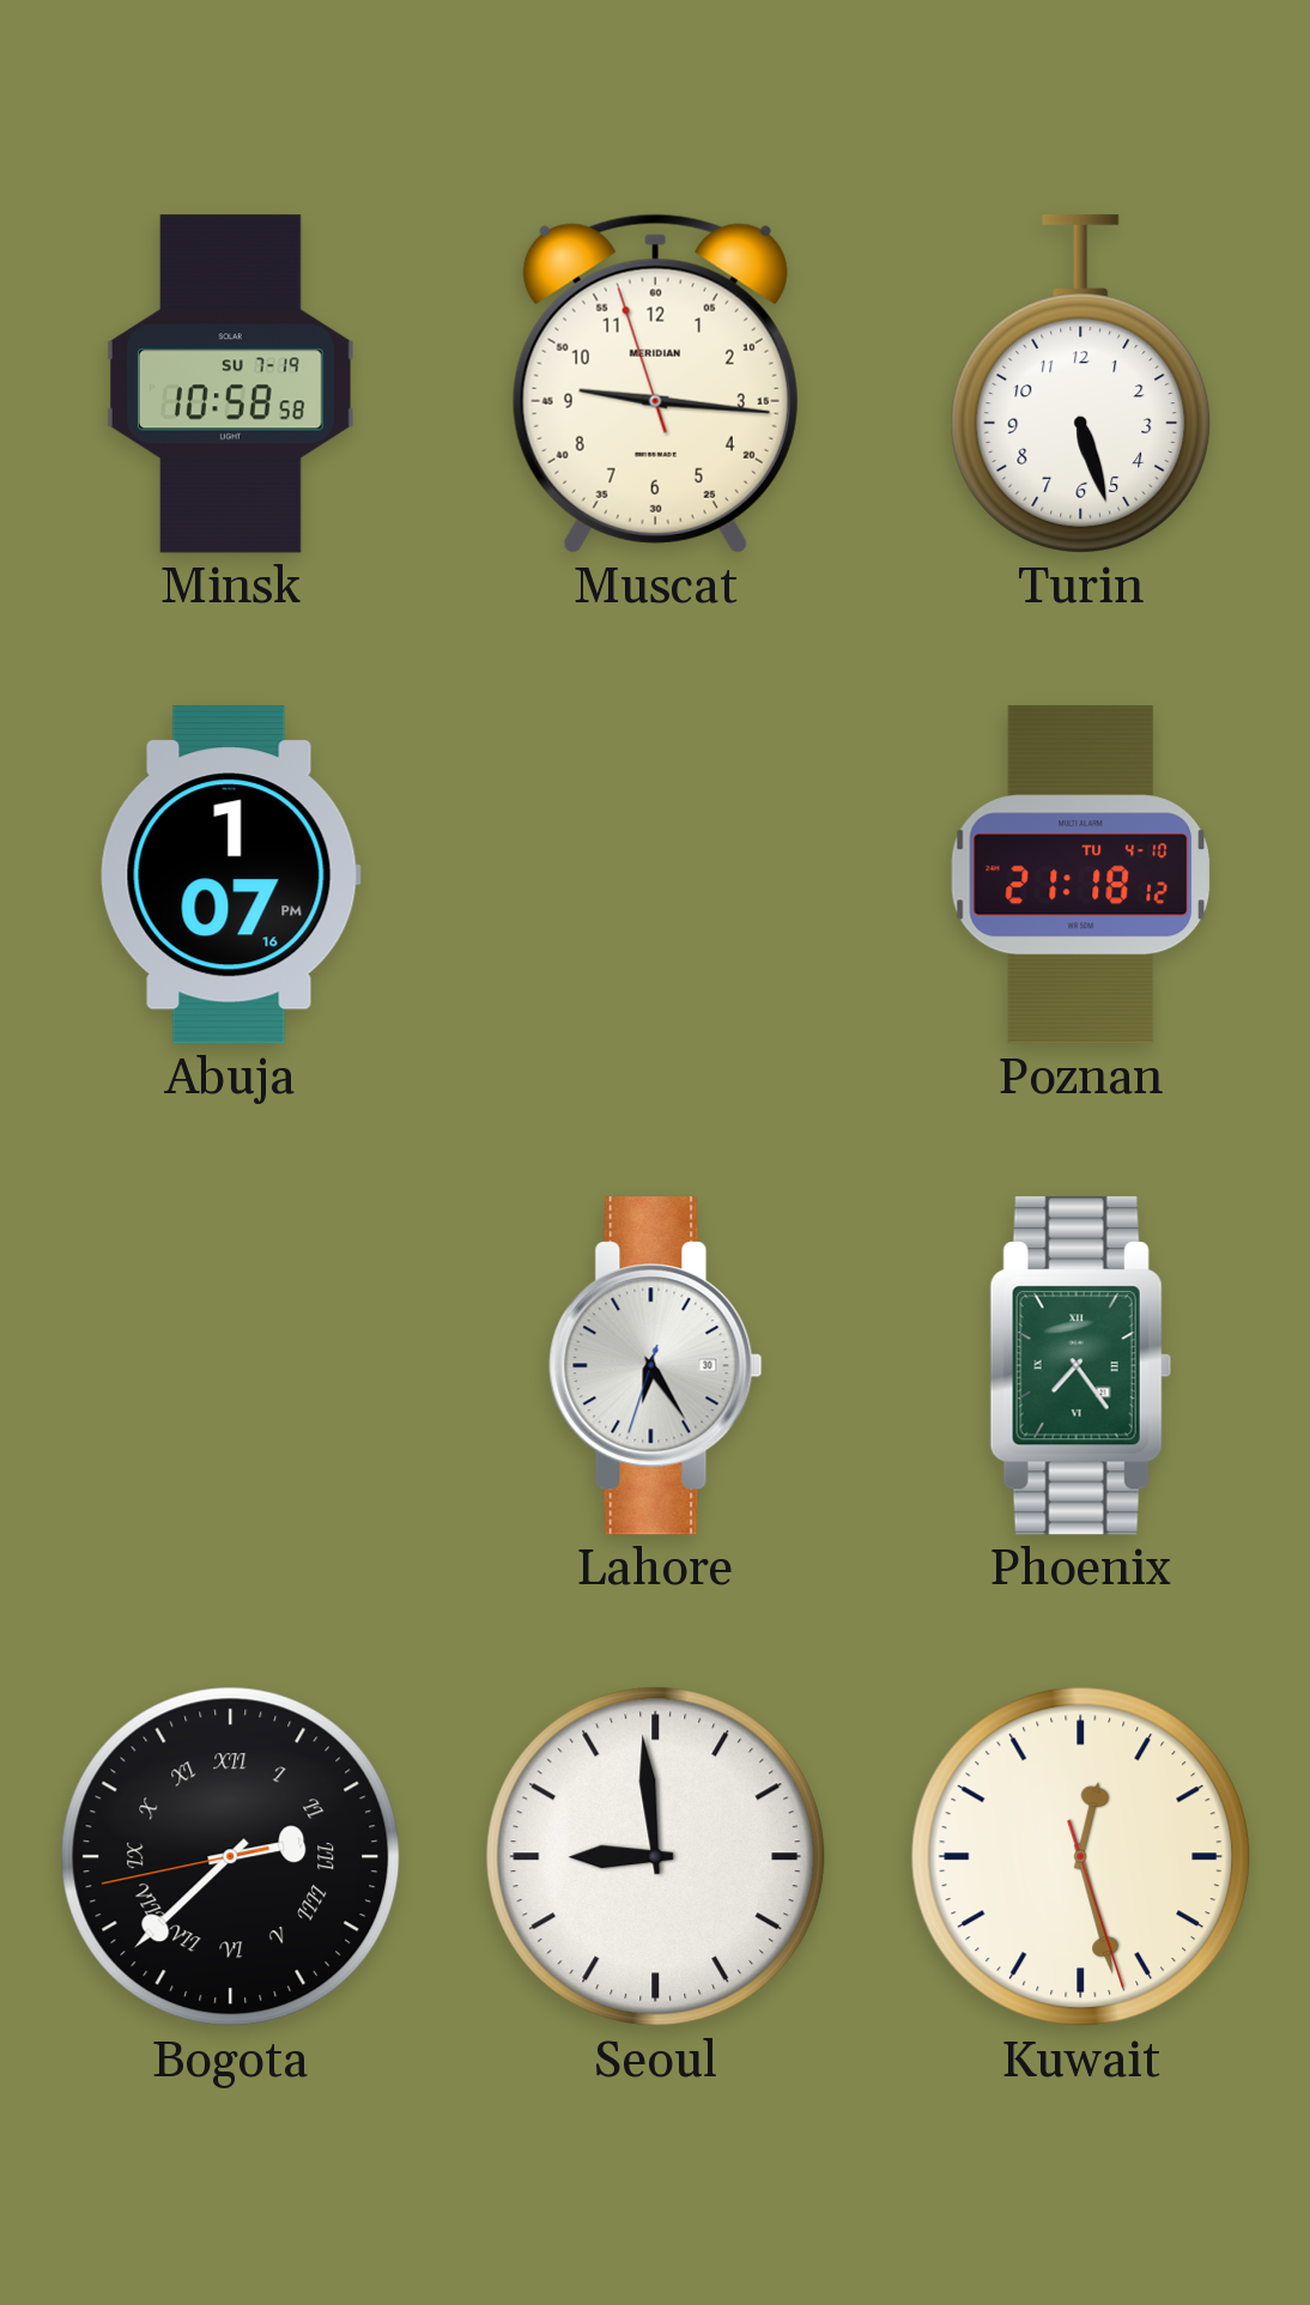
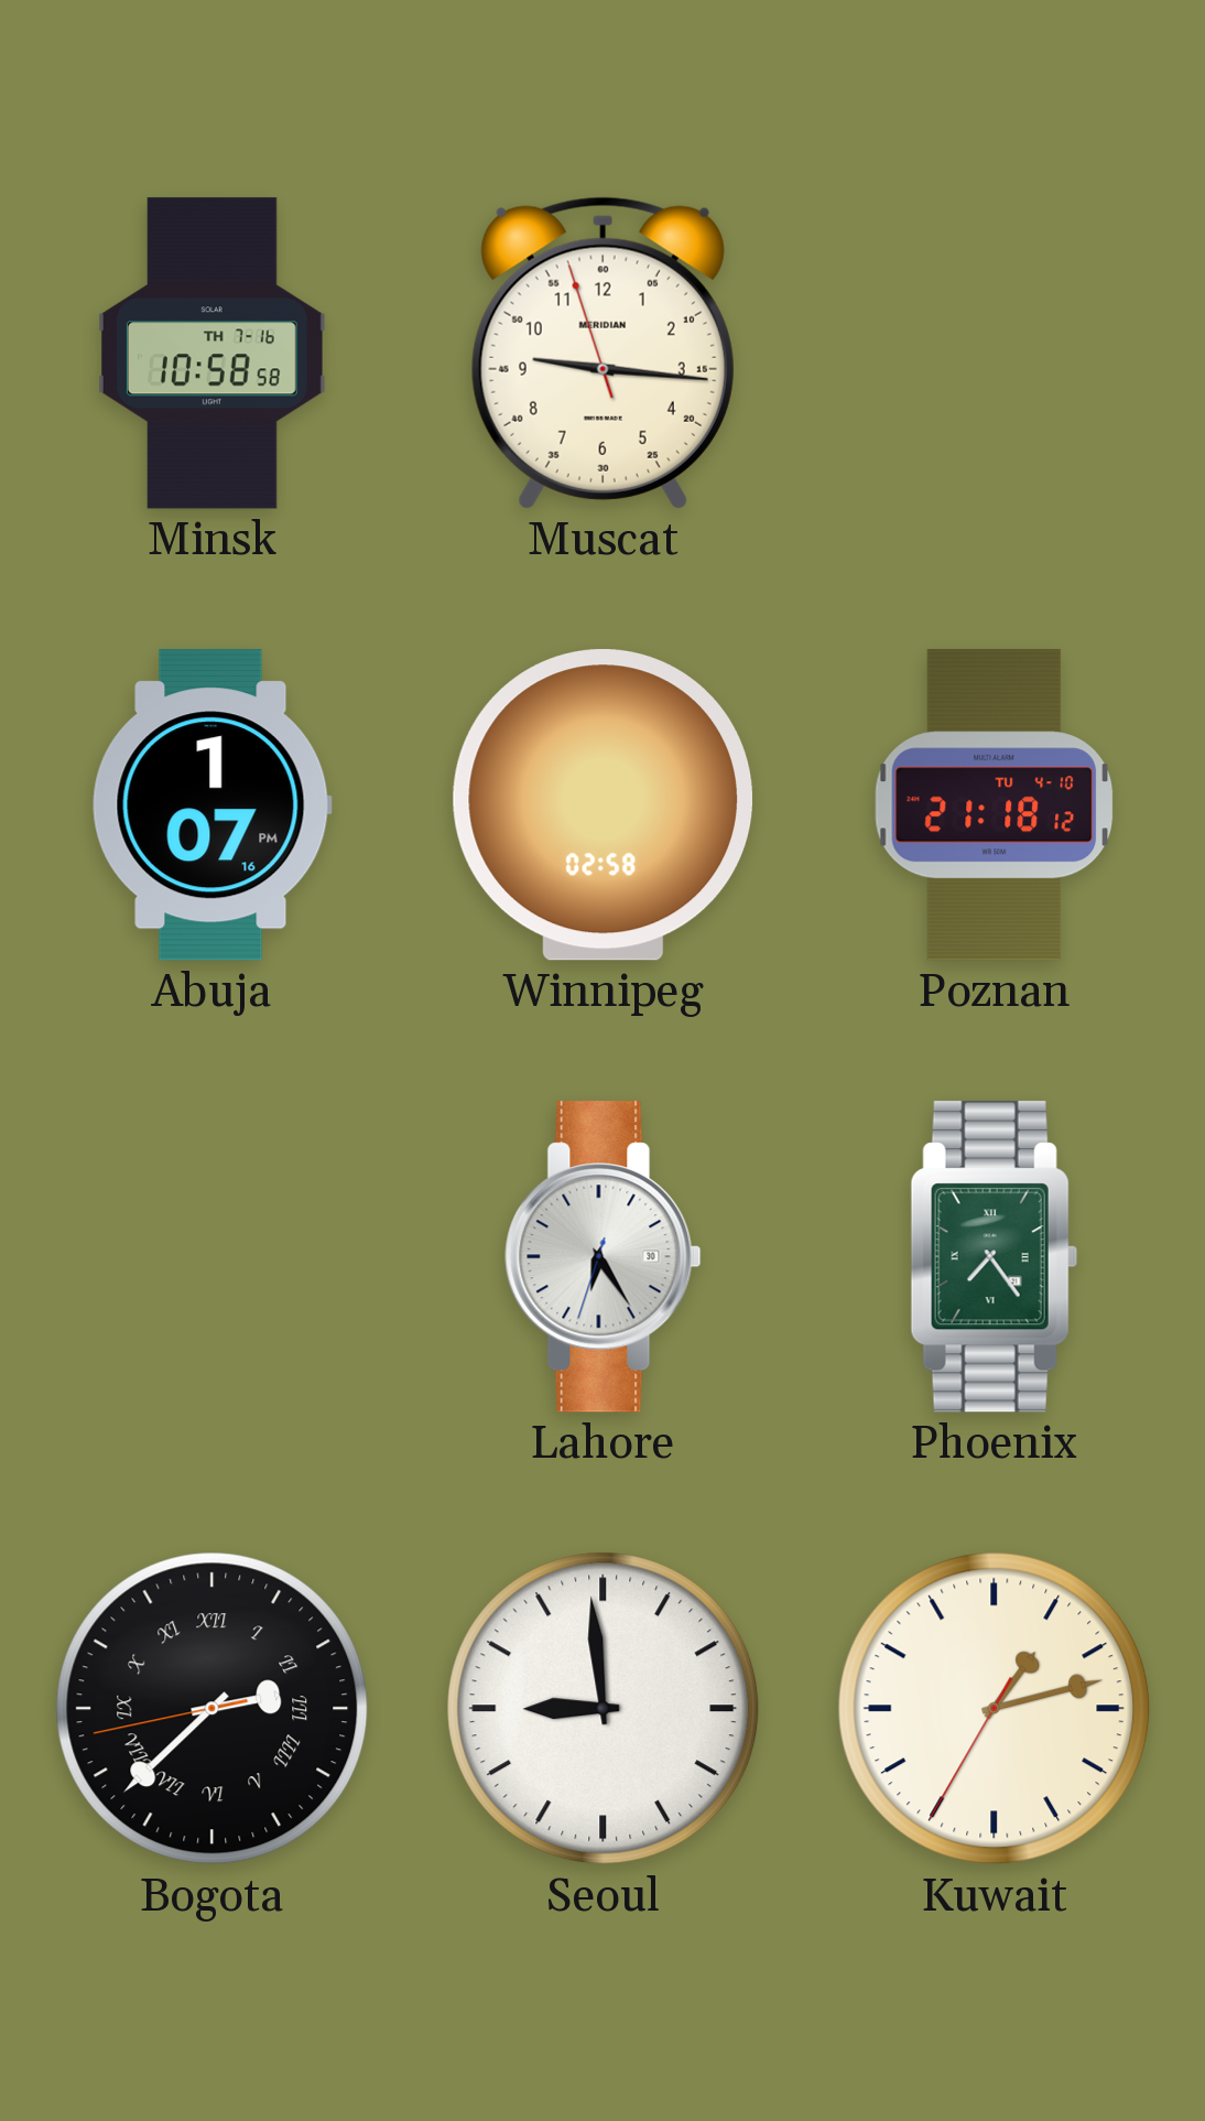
Minsk date: SU 7-19 -> TH 7-16 (211, 354)
Turin: 5:27 -> none (1081, 384)
Winnipeg: none -> 02:58 (602, 805)
Kuwait: 12:27 -> 1:12 (995, 1709)
